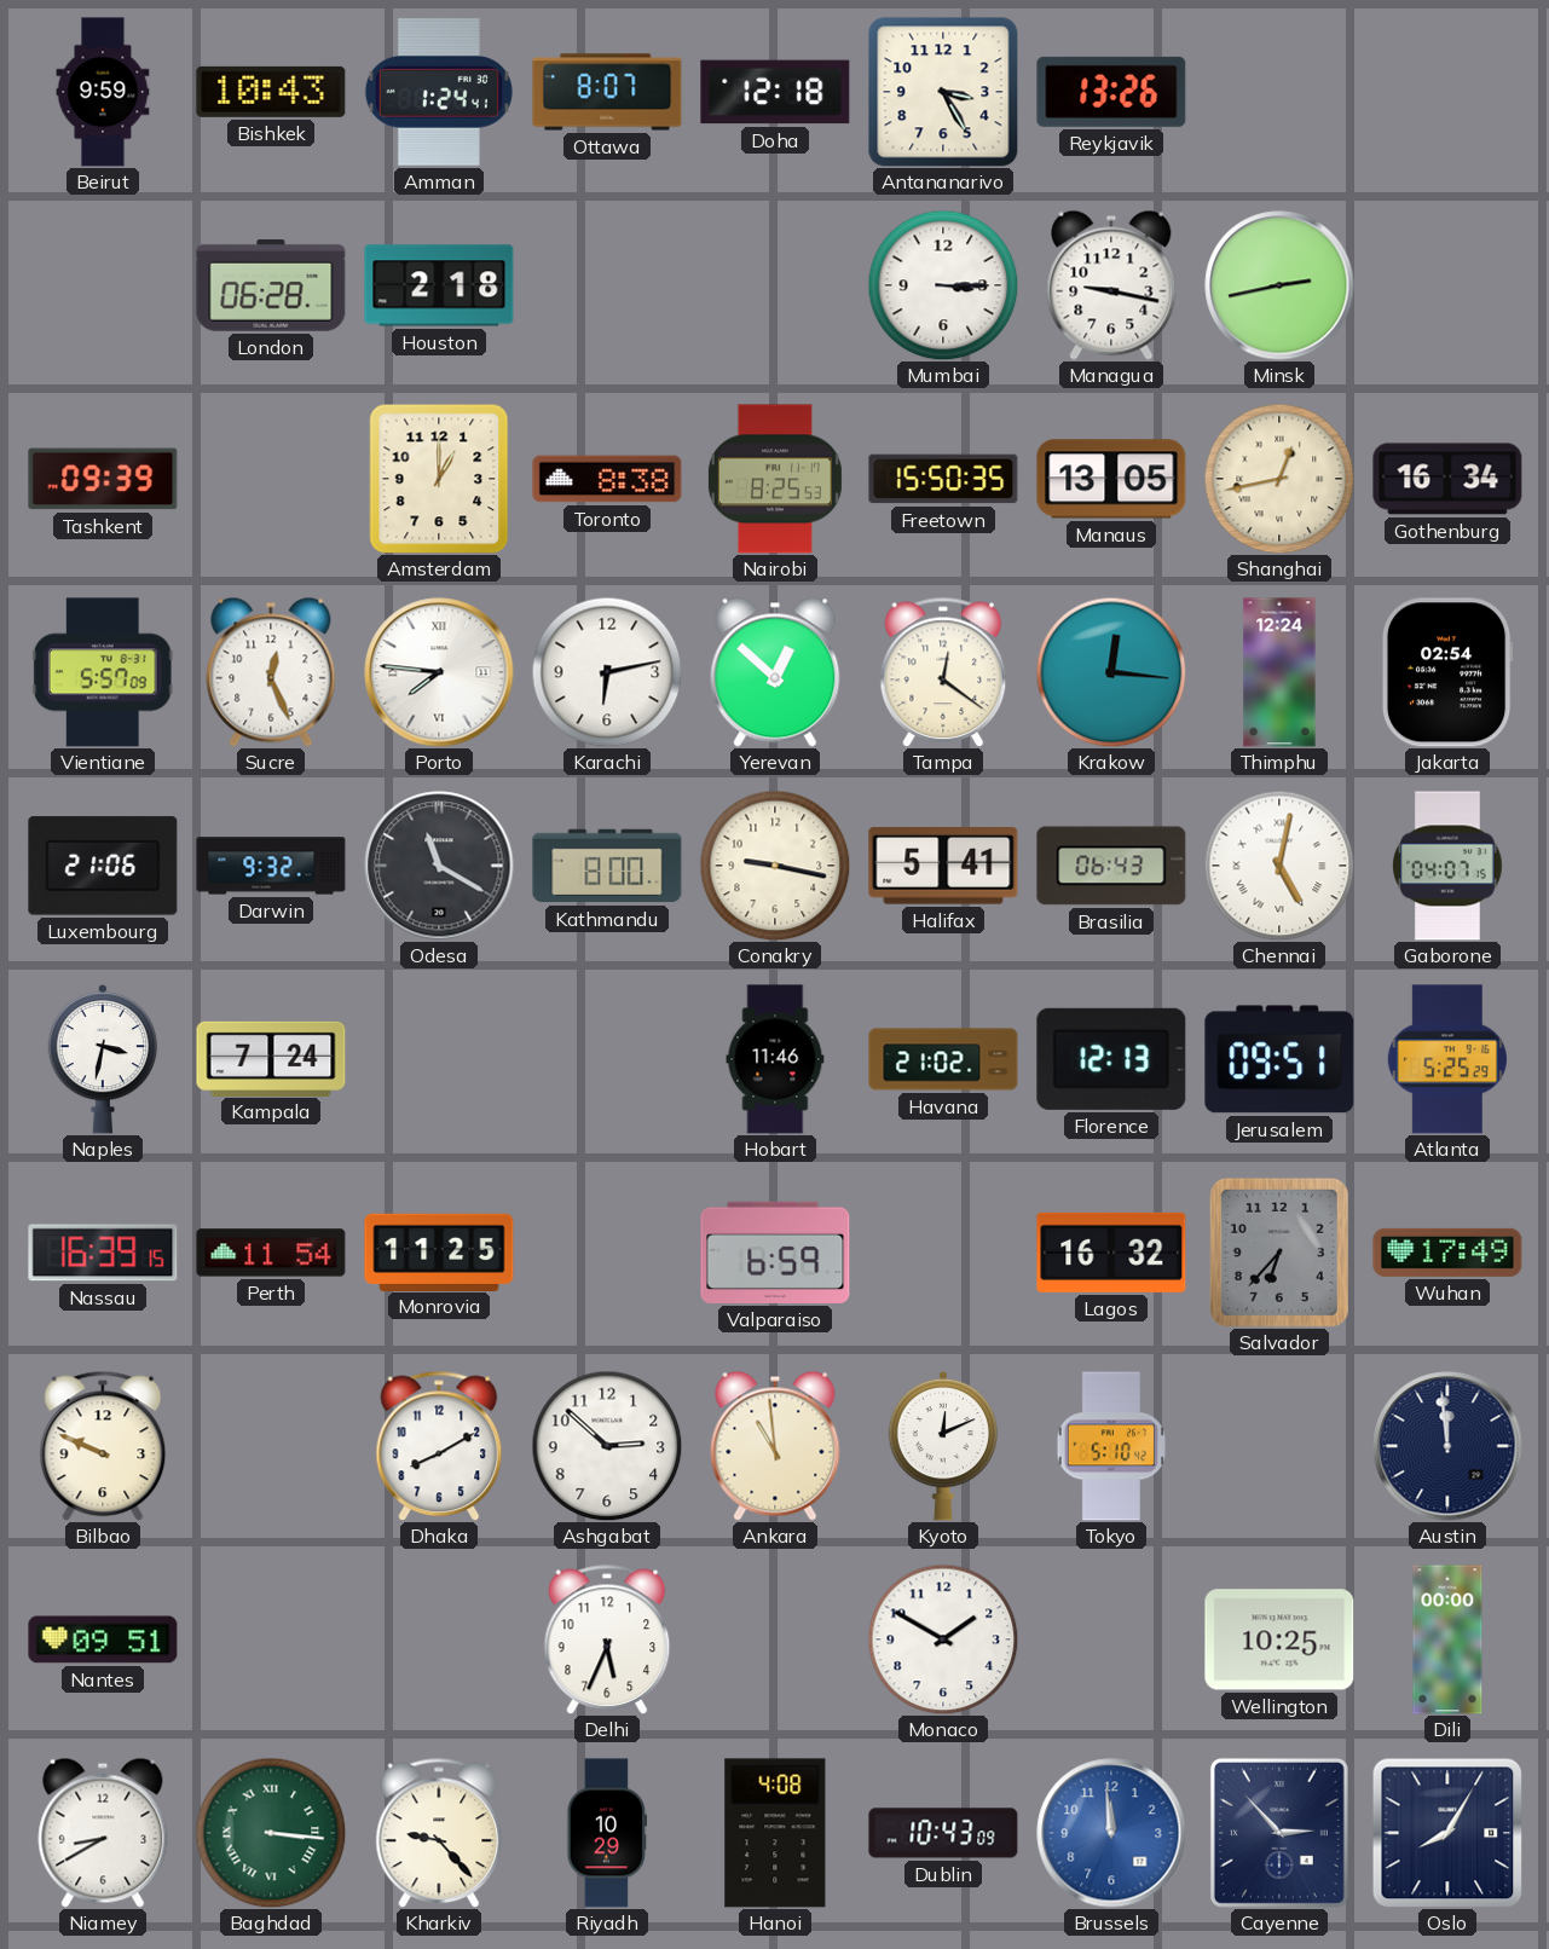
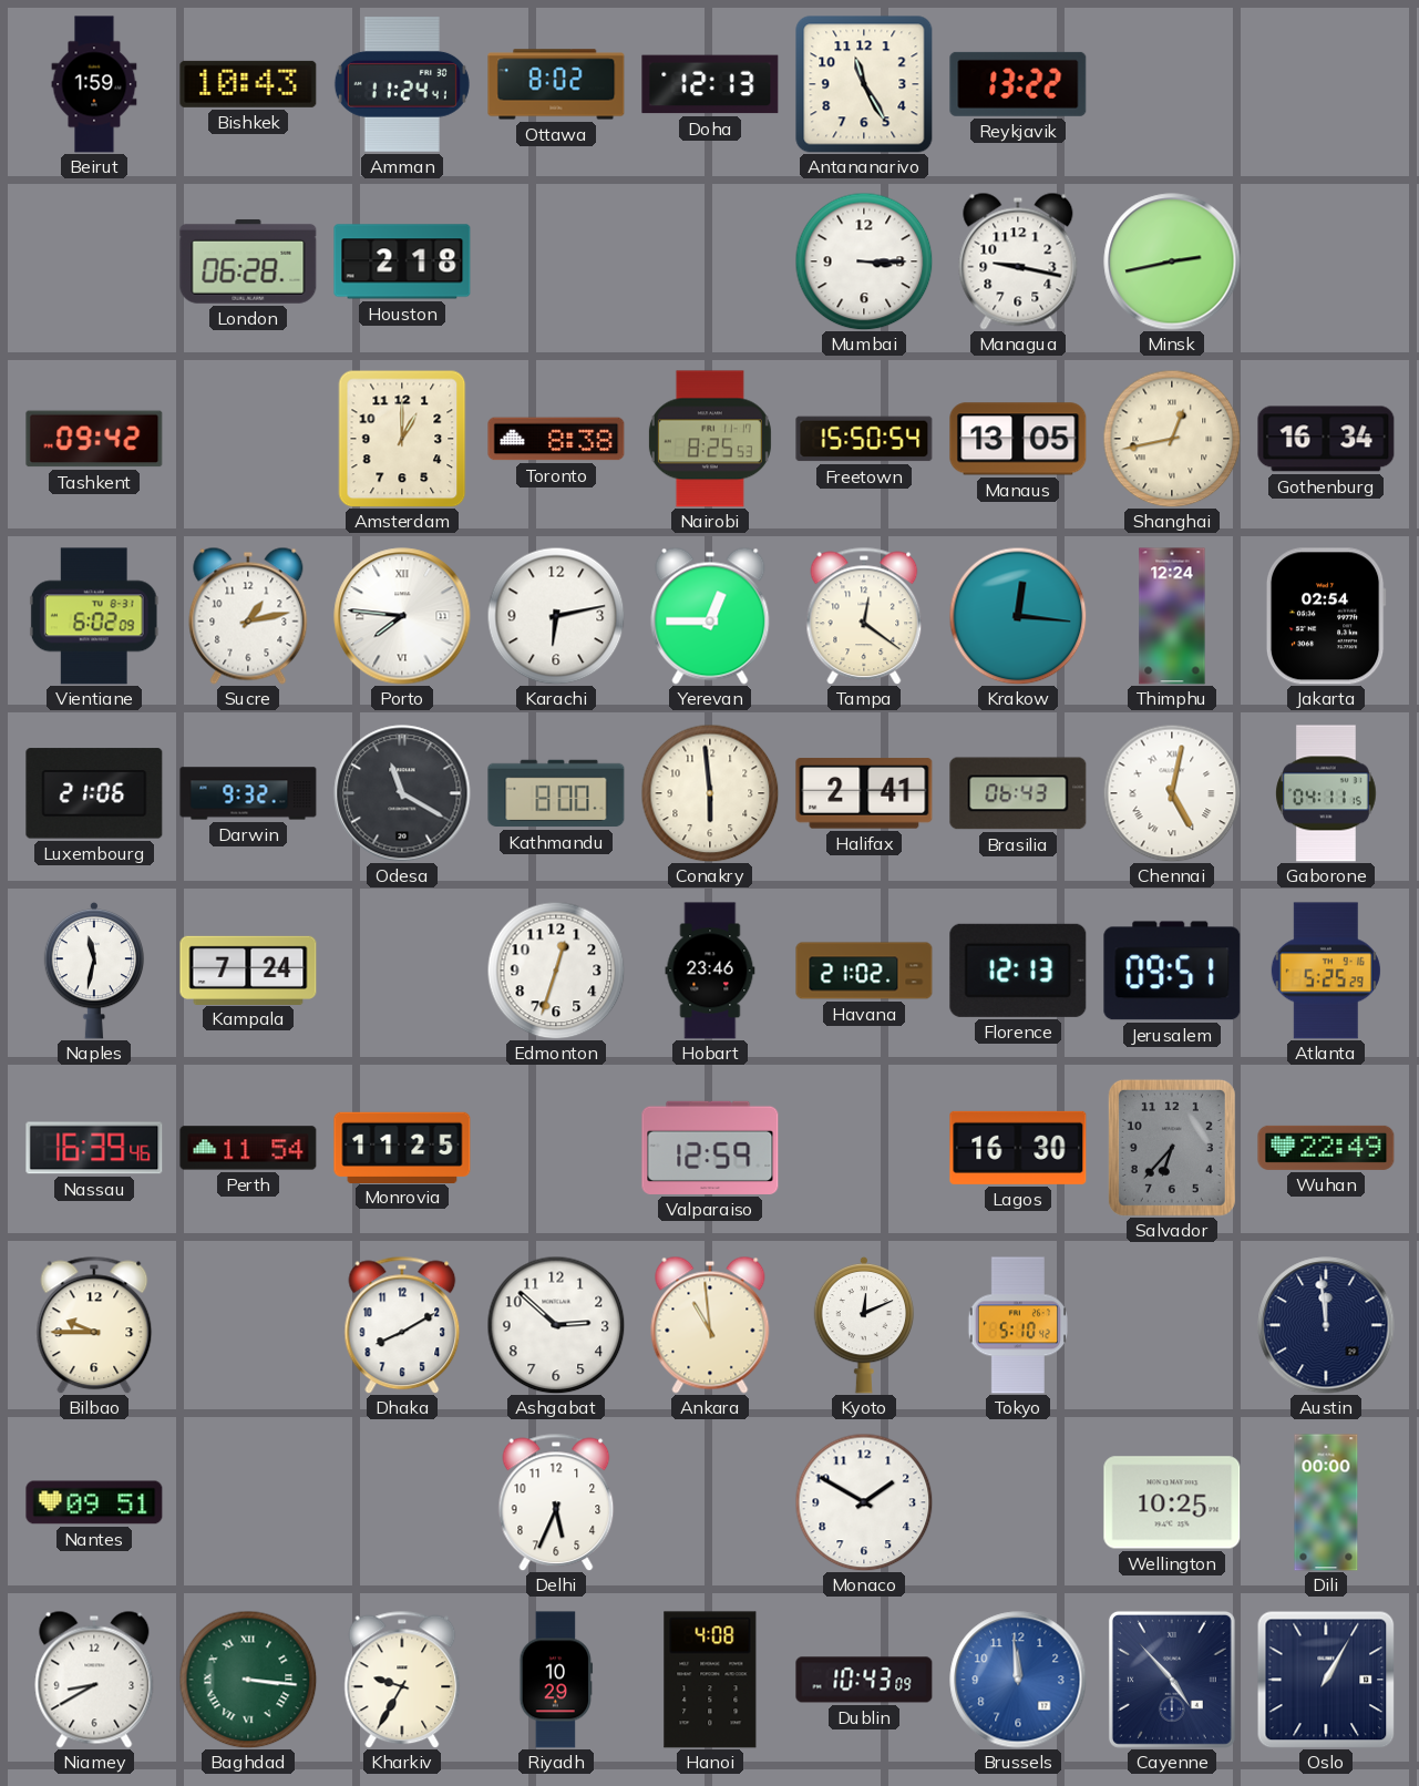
Beirut: 9:59 -> 1:59 (94, 84)
Amman: 1:24 -> 11:24 (402, 85)
Ottawa: 8:07 -> 8:02 (556, 84)
Doha: 12:18 -> 12:13 (710, 84)
Antananarivo: 3:25 -> 11:25 (864, 84)
Reykjavik: 13:26 -> 13:22 (1018, 84)
Tashkent: 09:39 -> 09:42 (94, 439)
Freetown: 15:50:35 -> 15:50:54 (864, 439)
Vientiane: 5:57 -> 6:02 (94, 616)
Sucre: 12:26 -> 1:13 (248, 616)
Yerevan: 12:52 -> 12:45 (710, 616)
Conakry: 9:17 -> 5:59 (710, 793)
Halifax: 5:41 -> 2:41 (864, 793)
Gaborone: 04:07 -> 04:11 (1326, 793)
Naples: 3:32 -> 11:32 (94, 971)
Edmonton: none -> 12:33 (556, 971)
Hobart: 11:46 -> 23:46 (710, 971)
Nassau: 16:39:15 -> 16:39:46 (94, 1148)
Valparaiso: 6:59 -> 12:59 (710, 1148)
Lagos: 16:32 -> 16:30 (1018, 1148)
Wuhan: 17:49 -> 22:49 (1326, 1148)
Bilbao: 9:49 -> 9:45 (94, 1325)
Kharkiv: 9:23 -> 9:35 (402, 1680)
Cayenne: 2:53 -> 4:53 (1172, 1680)
Oslo: 8:05 -> 1:05 (1326, 1680)
